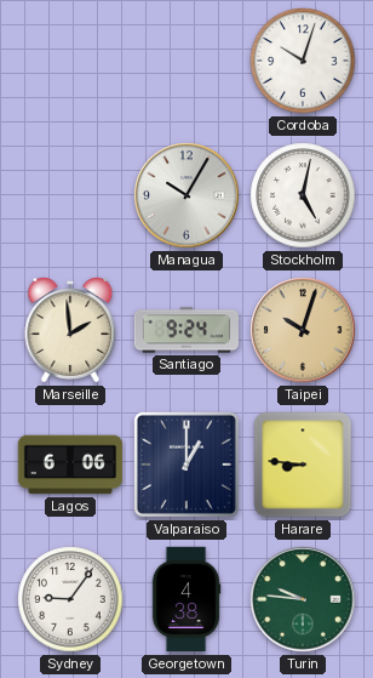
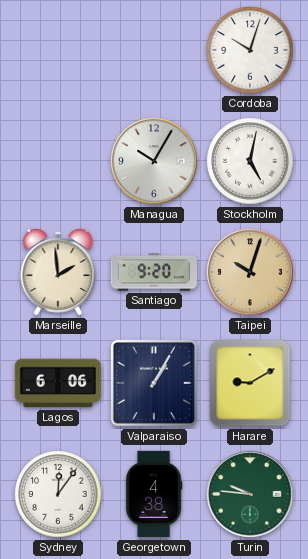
Santiago: 9:24 -> 9:20 (154, 272)
Valparaiso: 1:00 -> 1:05 (154, 383)
Harare: 8:46 -> 9:10 (250, 383)
Sydney: 9:06 -> 12:06 (58, 494)
